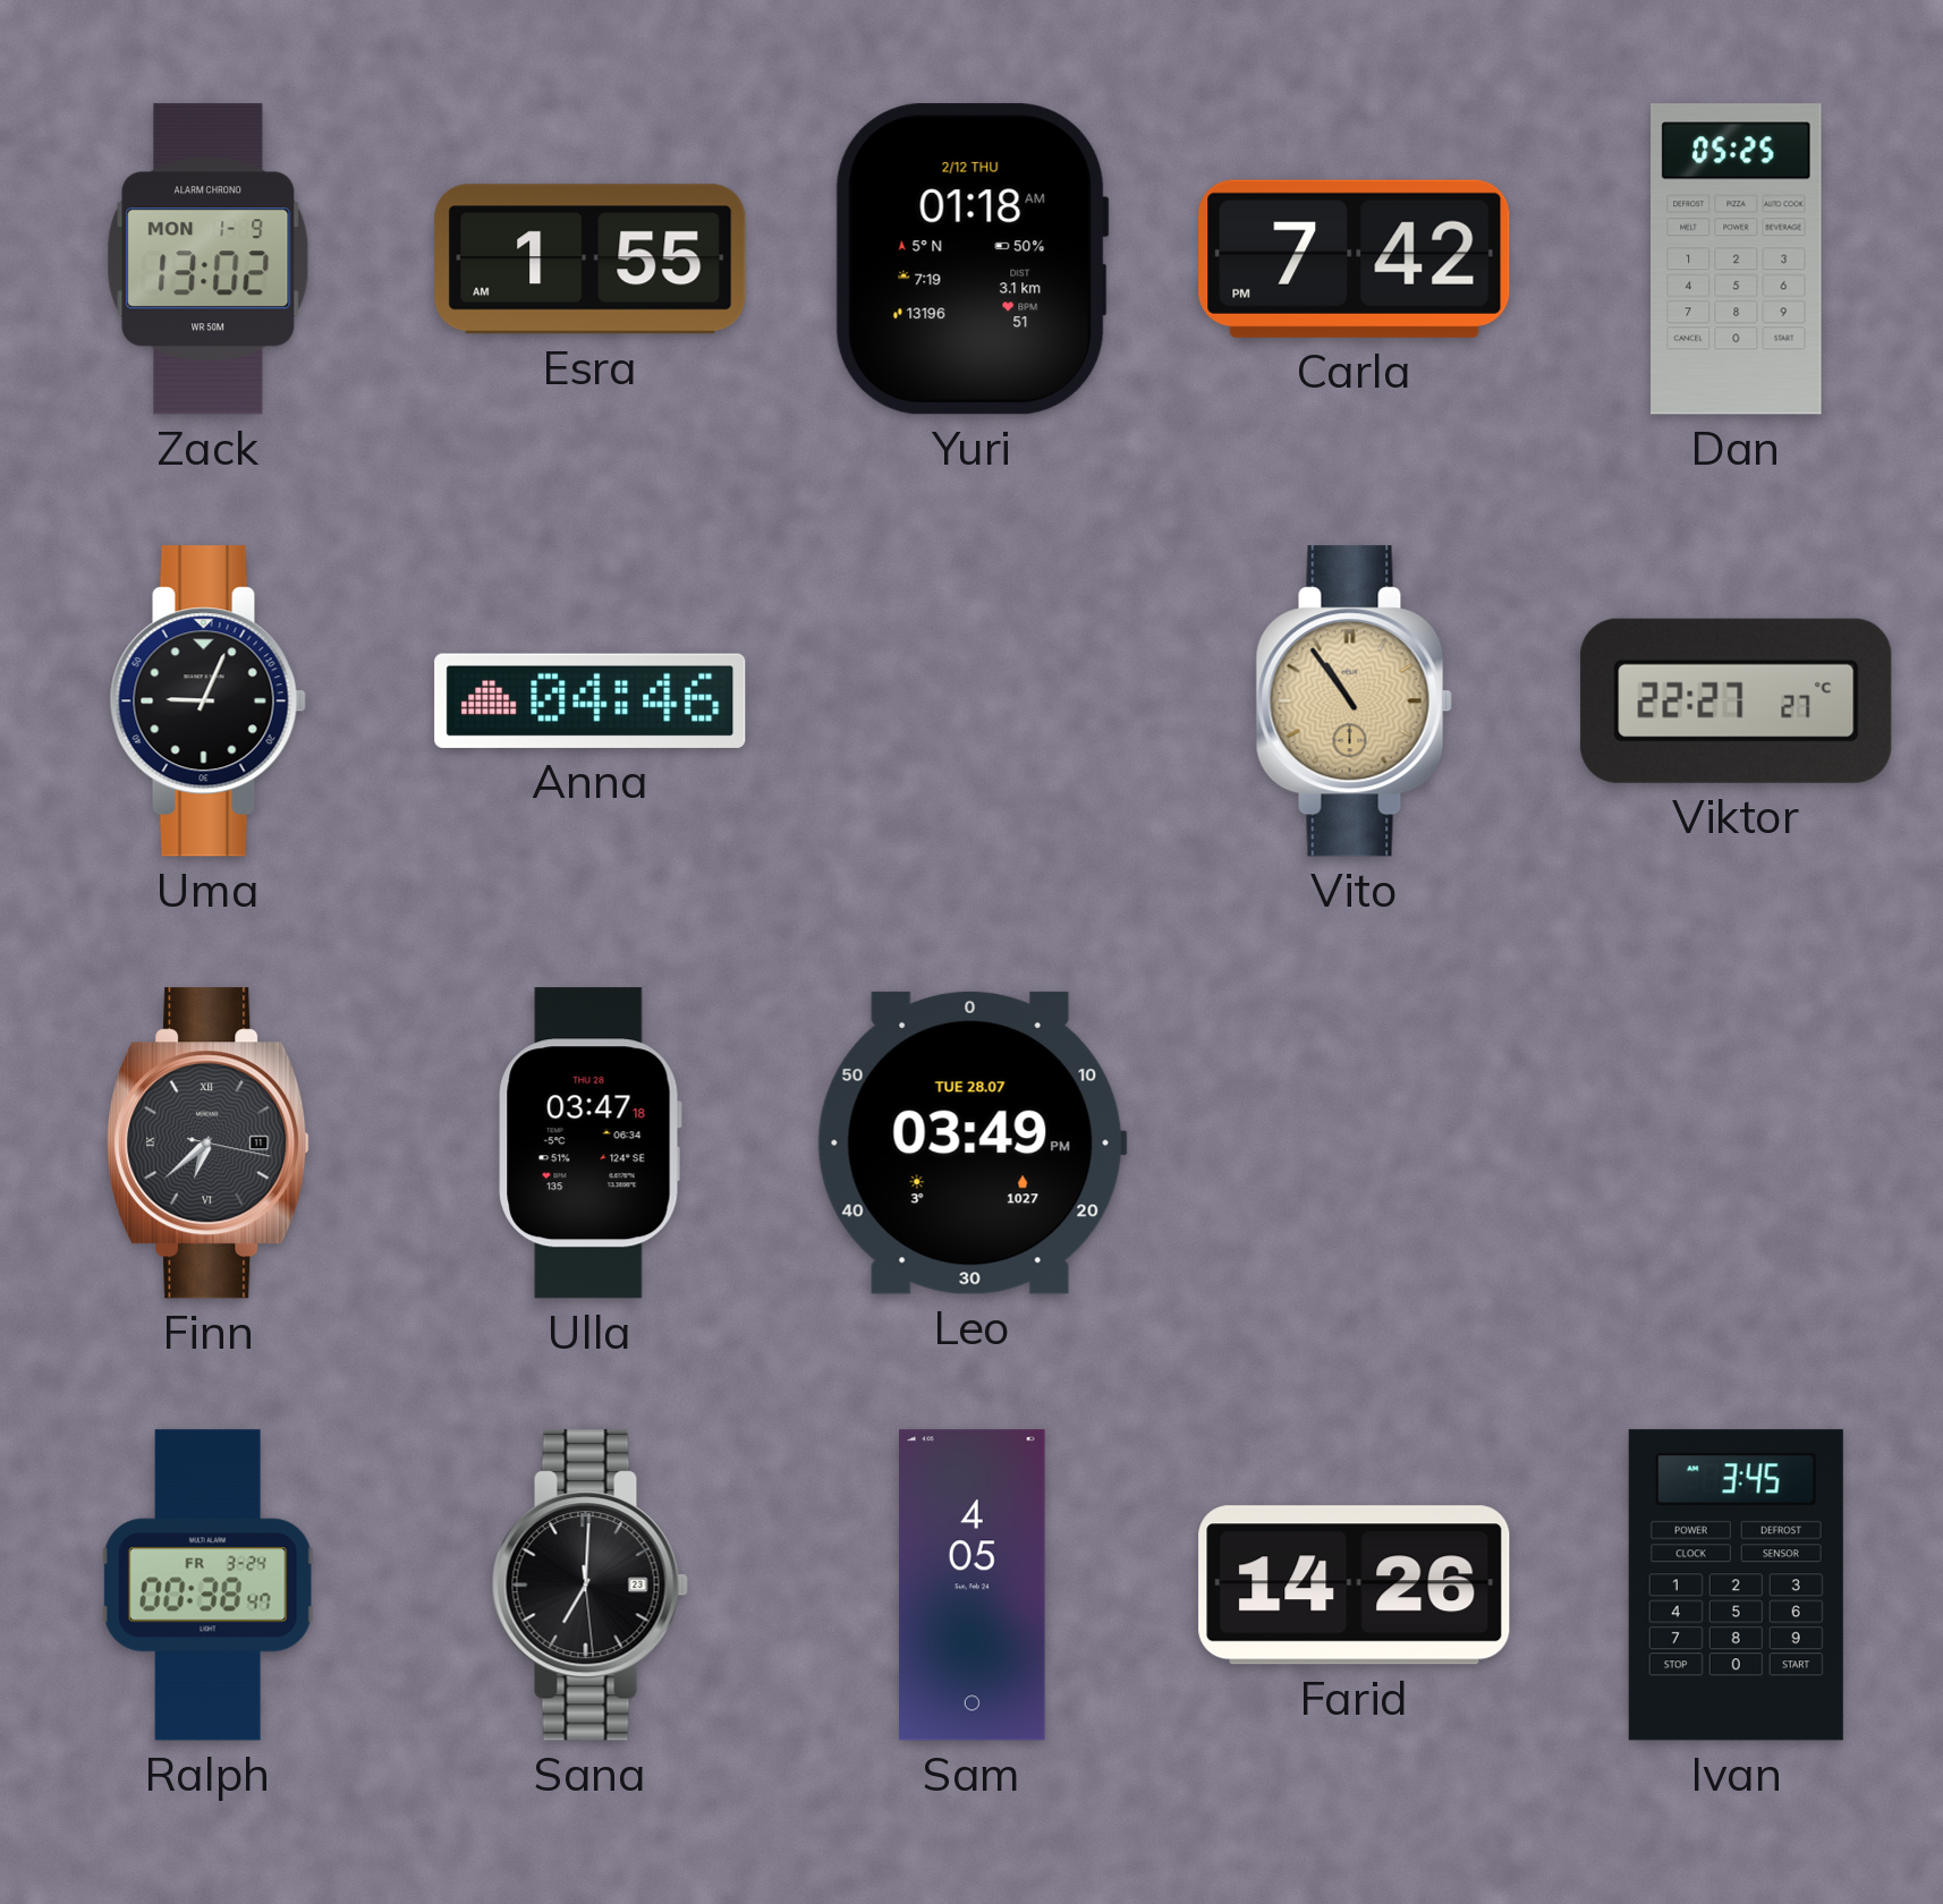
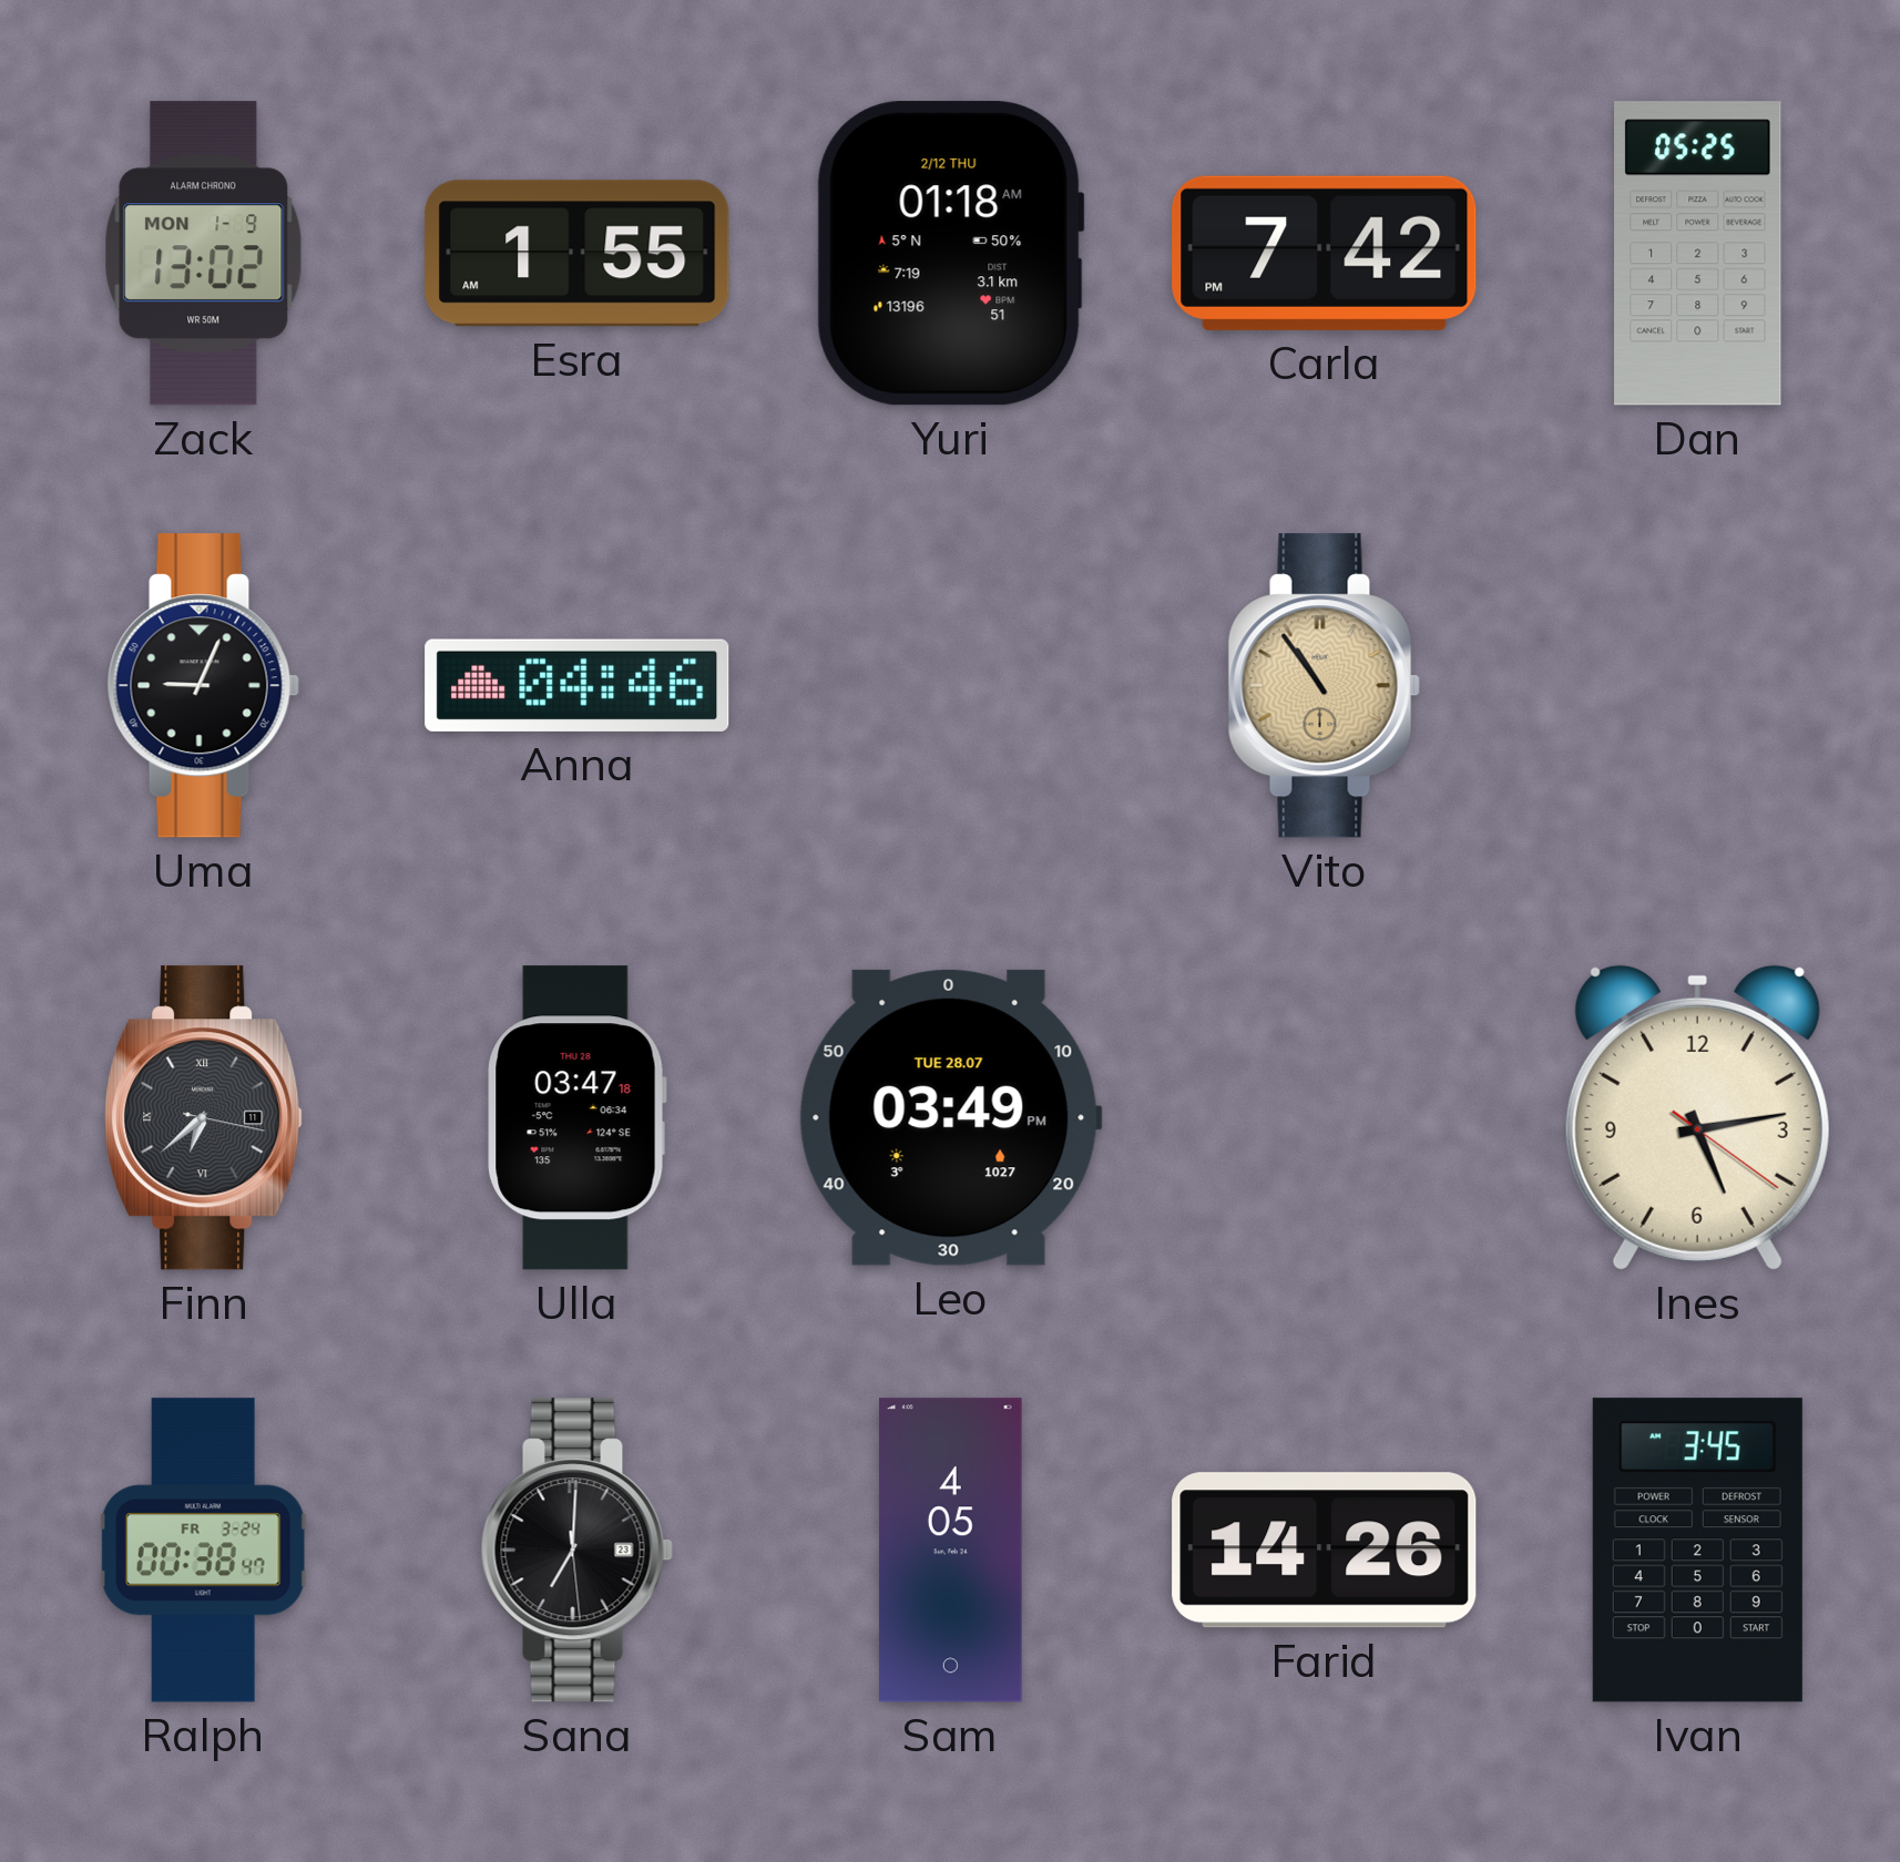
Viktor: 22:27 -> none (1737, 700)
Ines: none -> 5:13 (1697, 1117)
